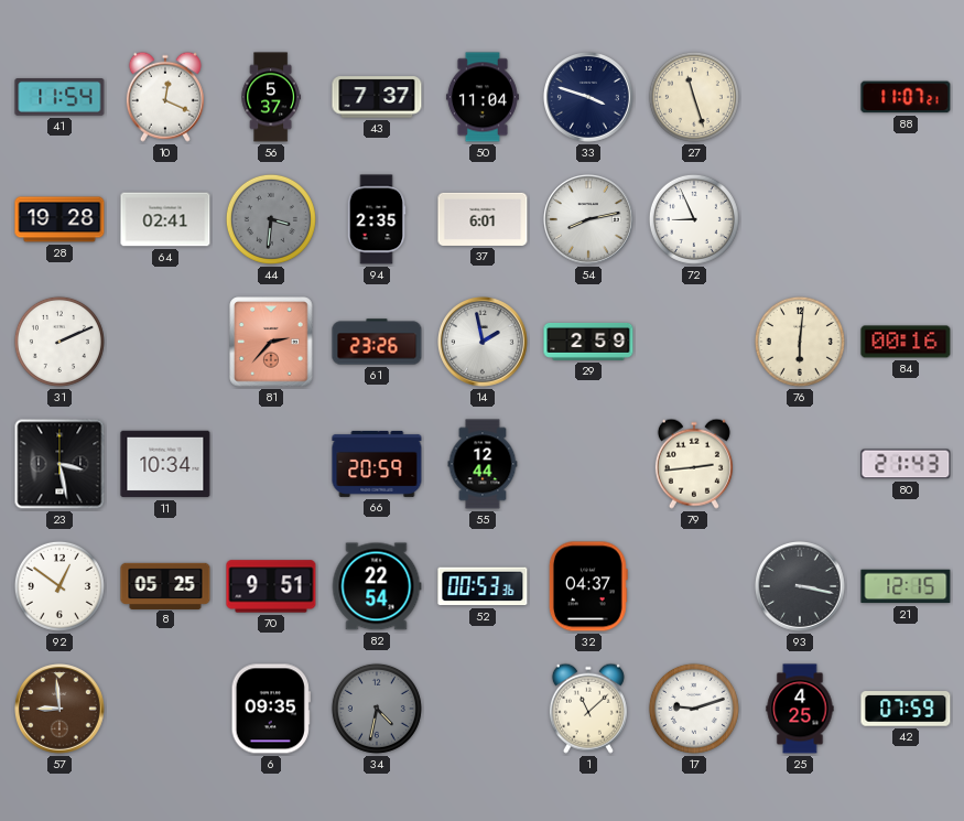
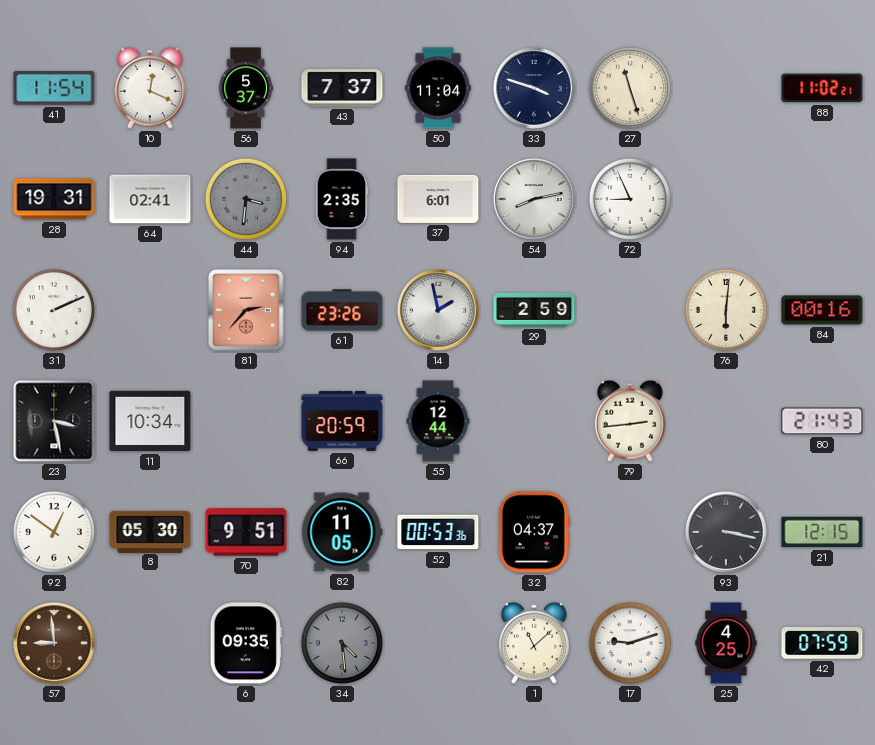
88: 11:07 -> 11:02 (822, 88)
28: 19:28 -> 19:31 (54, 199)
8: 05:25 -> 05:30 (150, 531)
82: 22:54 -> 11:05 (342, 532)
34: 4:32 -> 4:29 (342, 643)
